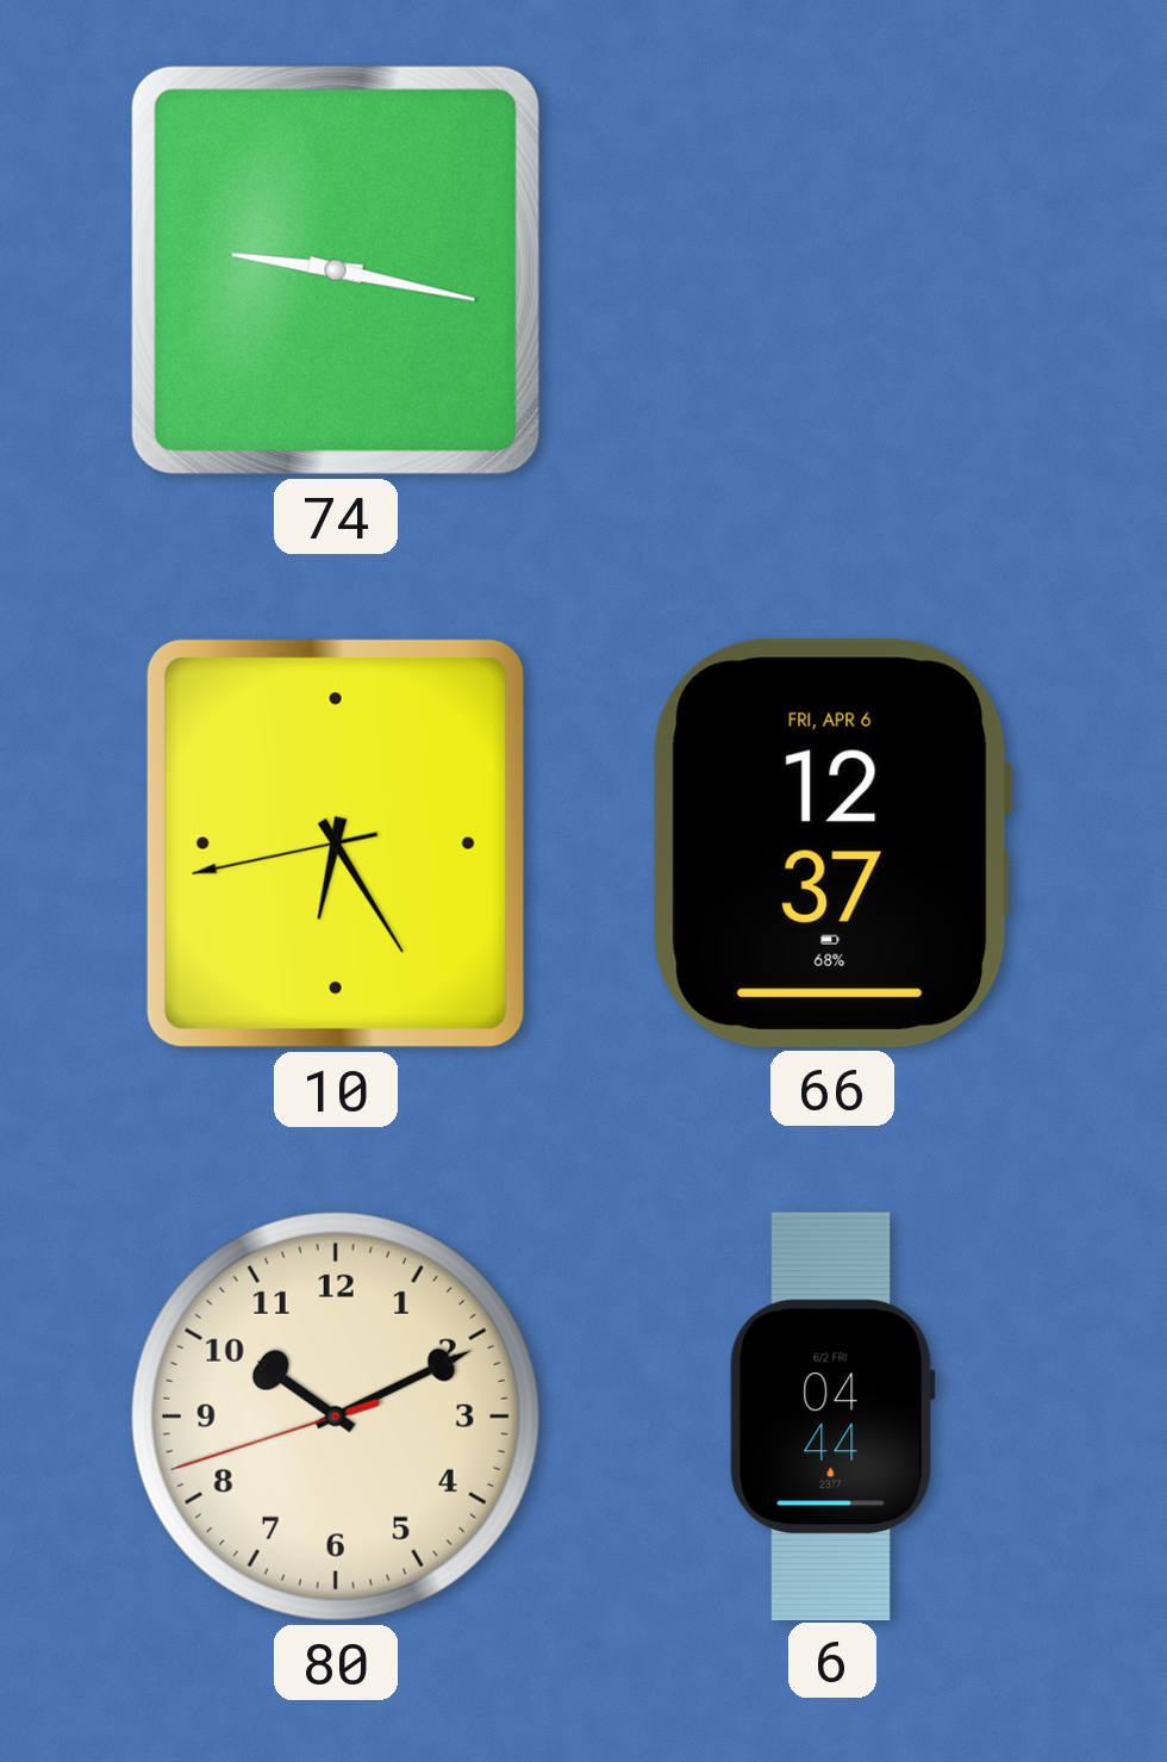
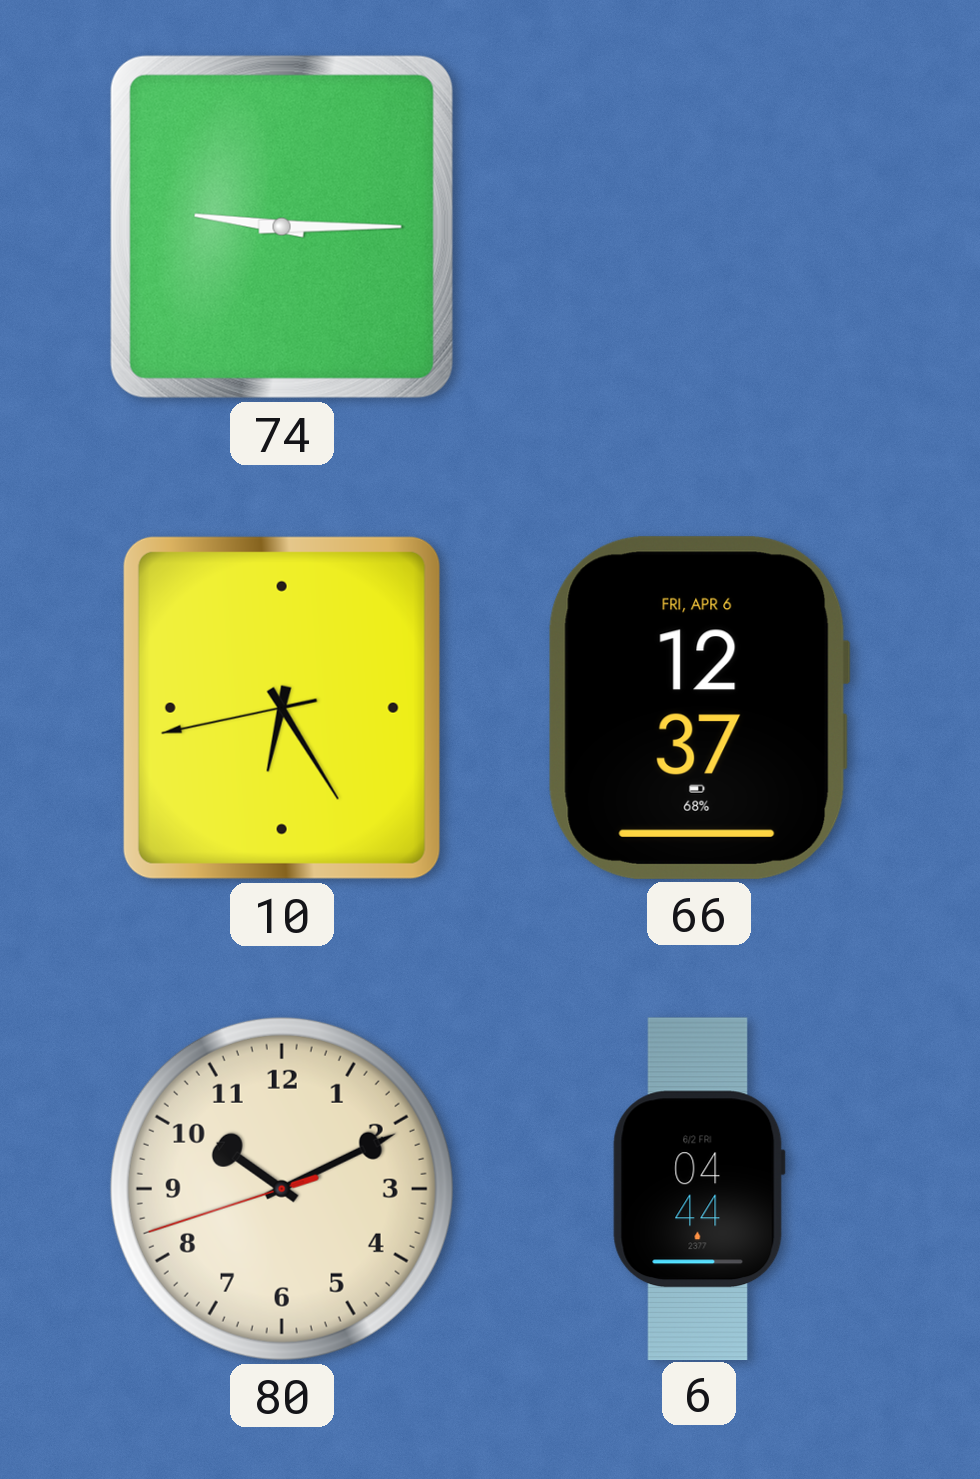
74: 9:17 -> 9:15 (282, 227)
